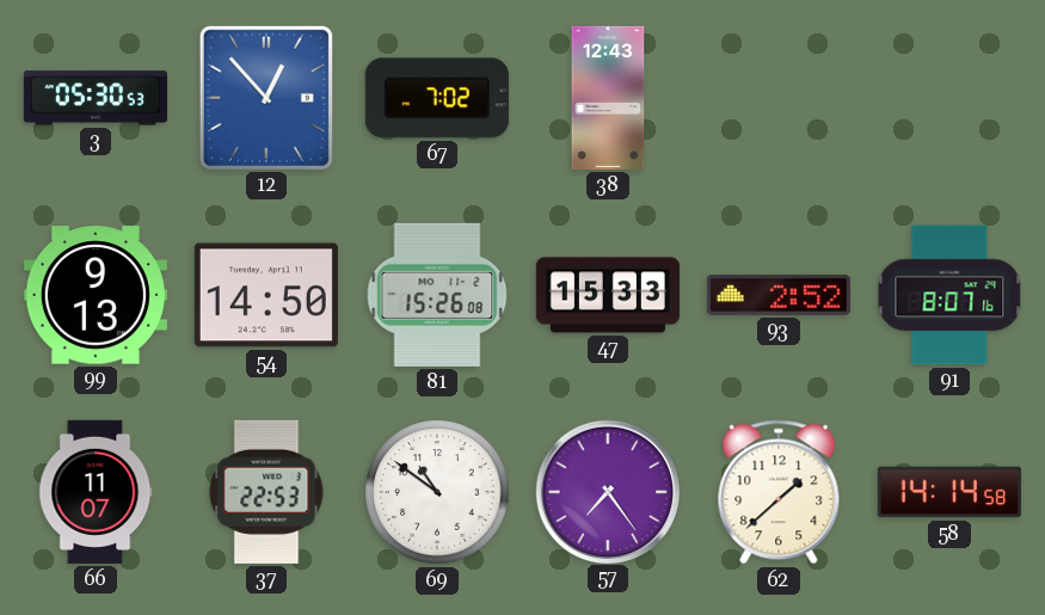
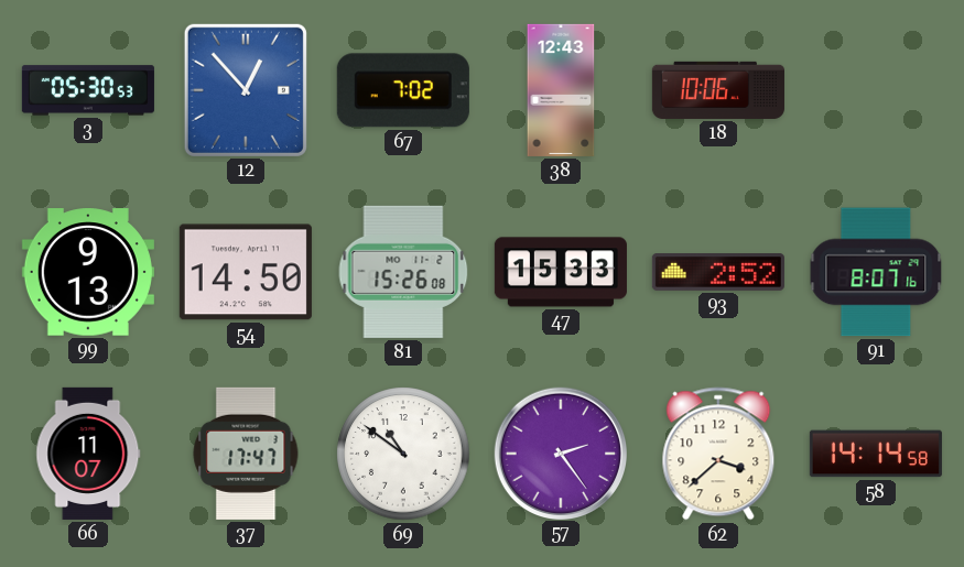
18: none -> 10:06 (718, 90)
37: 22:53 -> 17:47 (246, 454)
57: 7:24 -> 2:24 (560, 452)
62: 1:38 -> 3:38 (718, 454)
